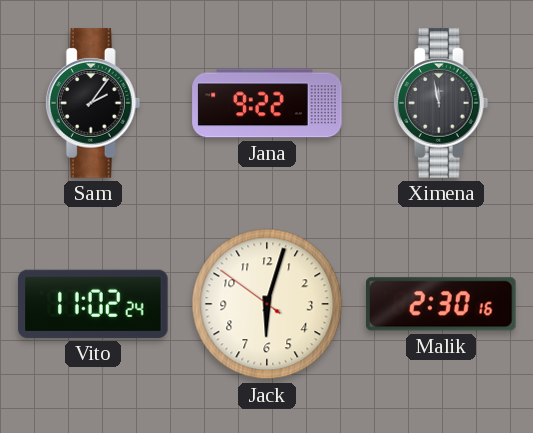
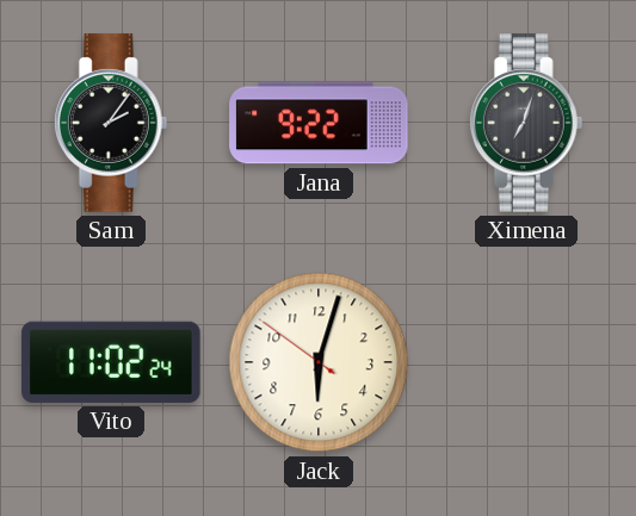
Ximena: 11:58 -> 7:03 (526, 123)
Malik: 2:30 -> none (442, 304)
